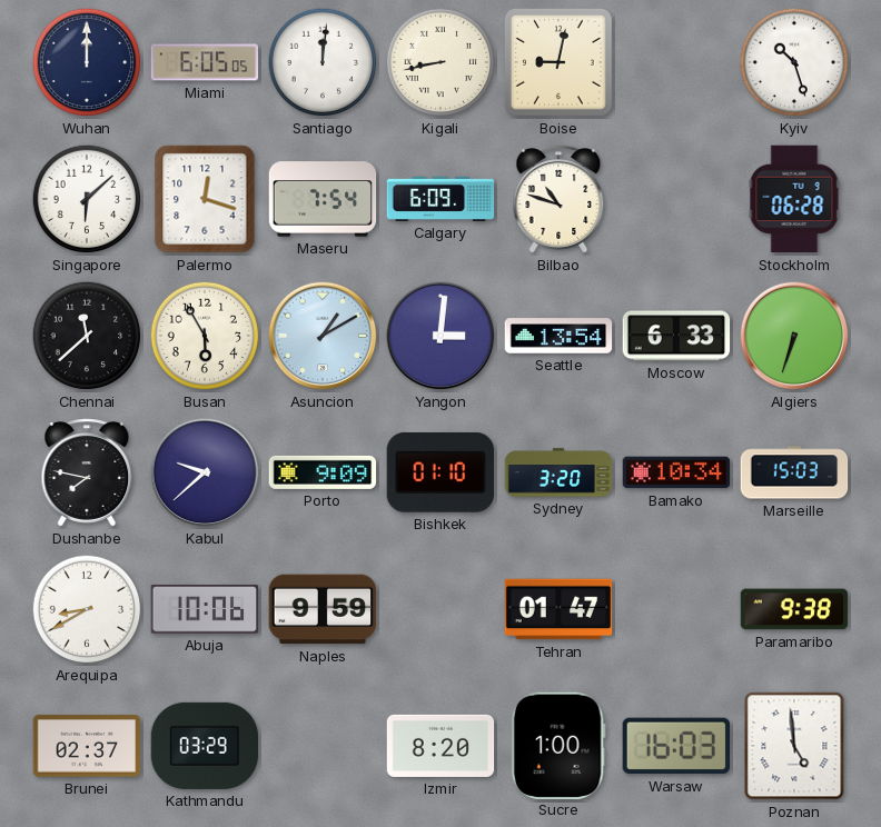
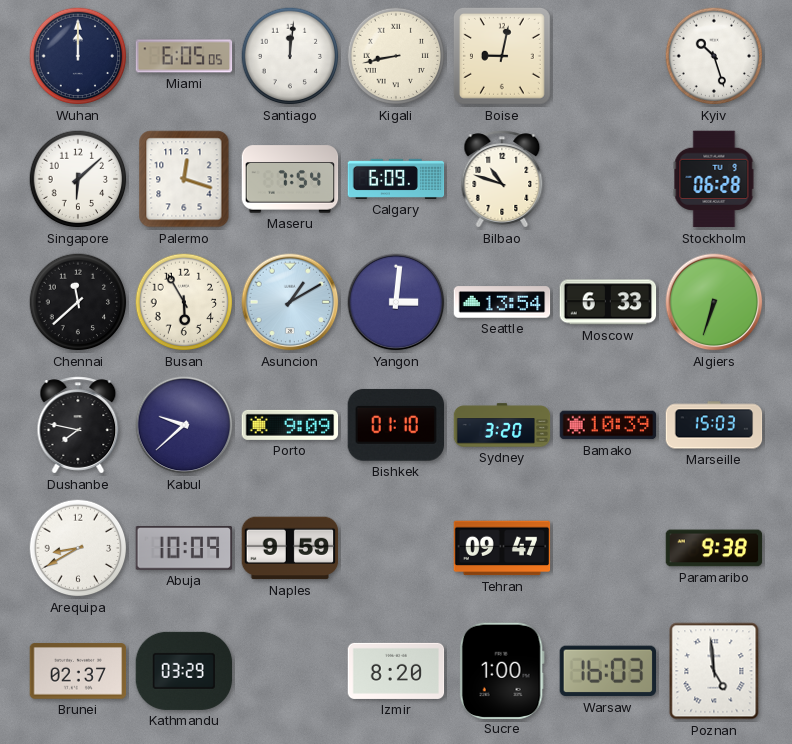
Bamako: 10:34 -> 10:39 (608, 425)
Abuja: 10:06 -> 10:09 (184, 548)
Tehran: 01:47 -> 09:47 (502, 548)
